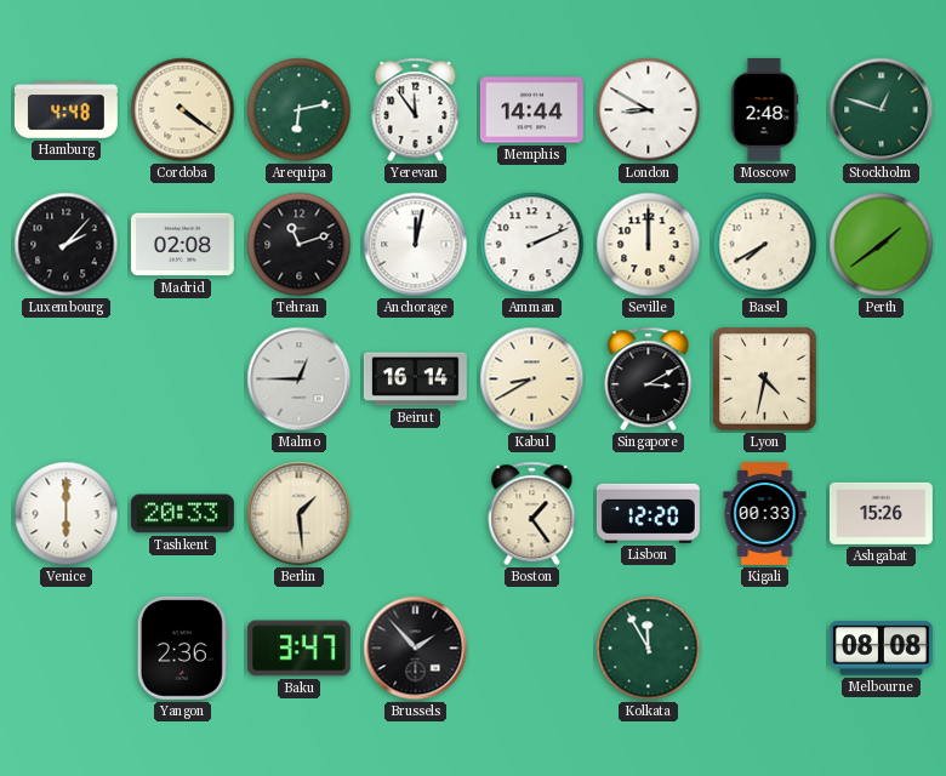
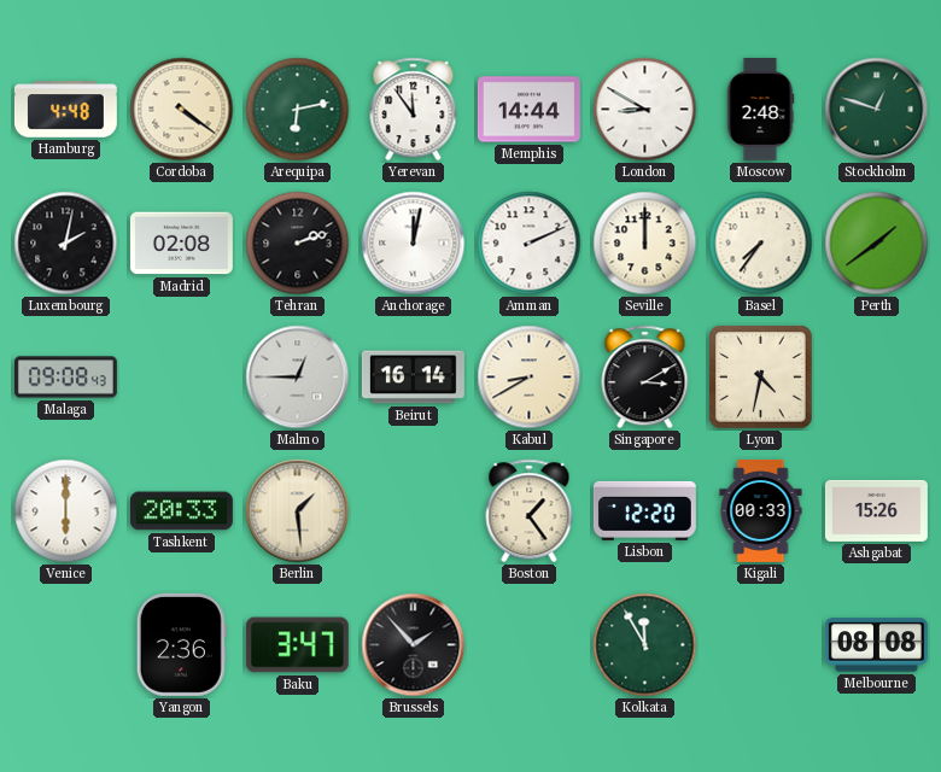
Luxembourg: 2:07 -> 2:02 (66, 244)
Tehran: 11:12 -> 2:12 (298, 244)
Basel: 7:40 -> 7:36 (761, 244)
Malaga: none -> 09:08 (65, 378)
